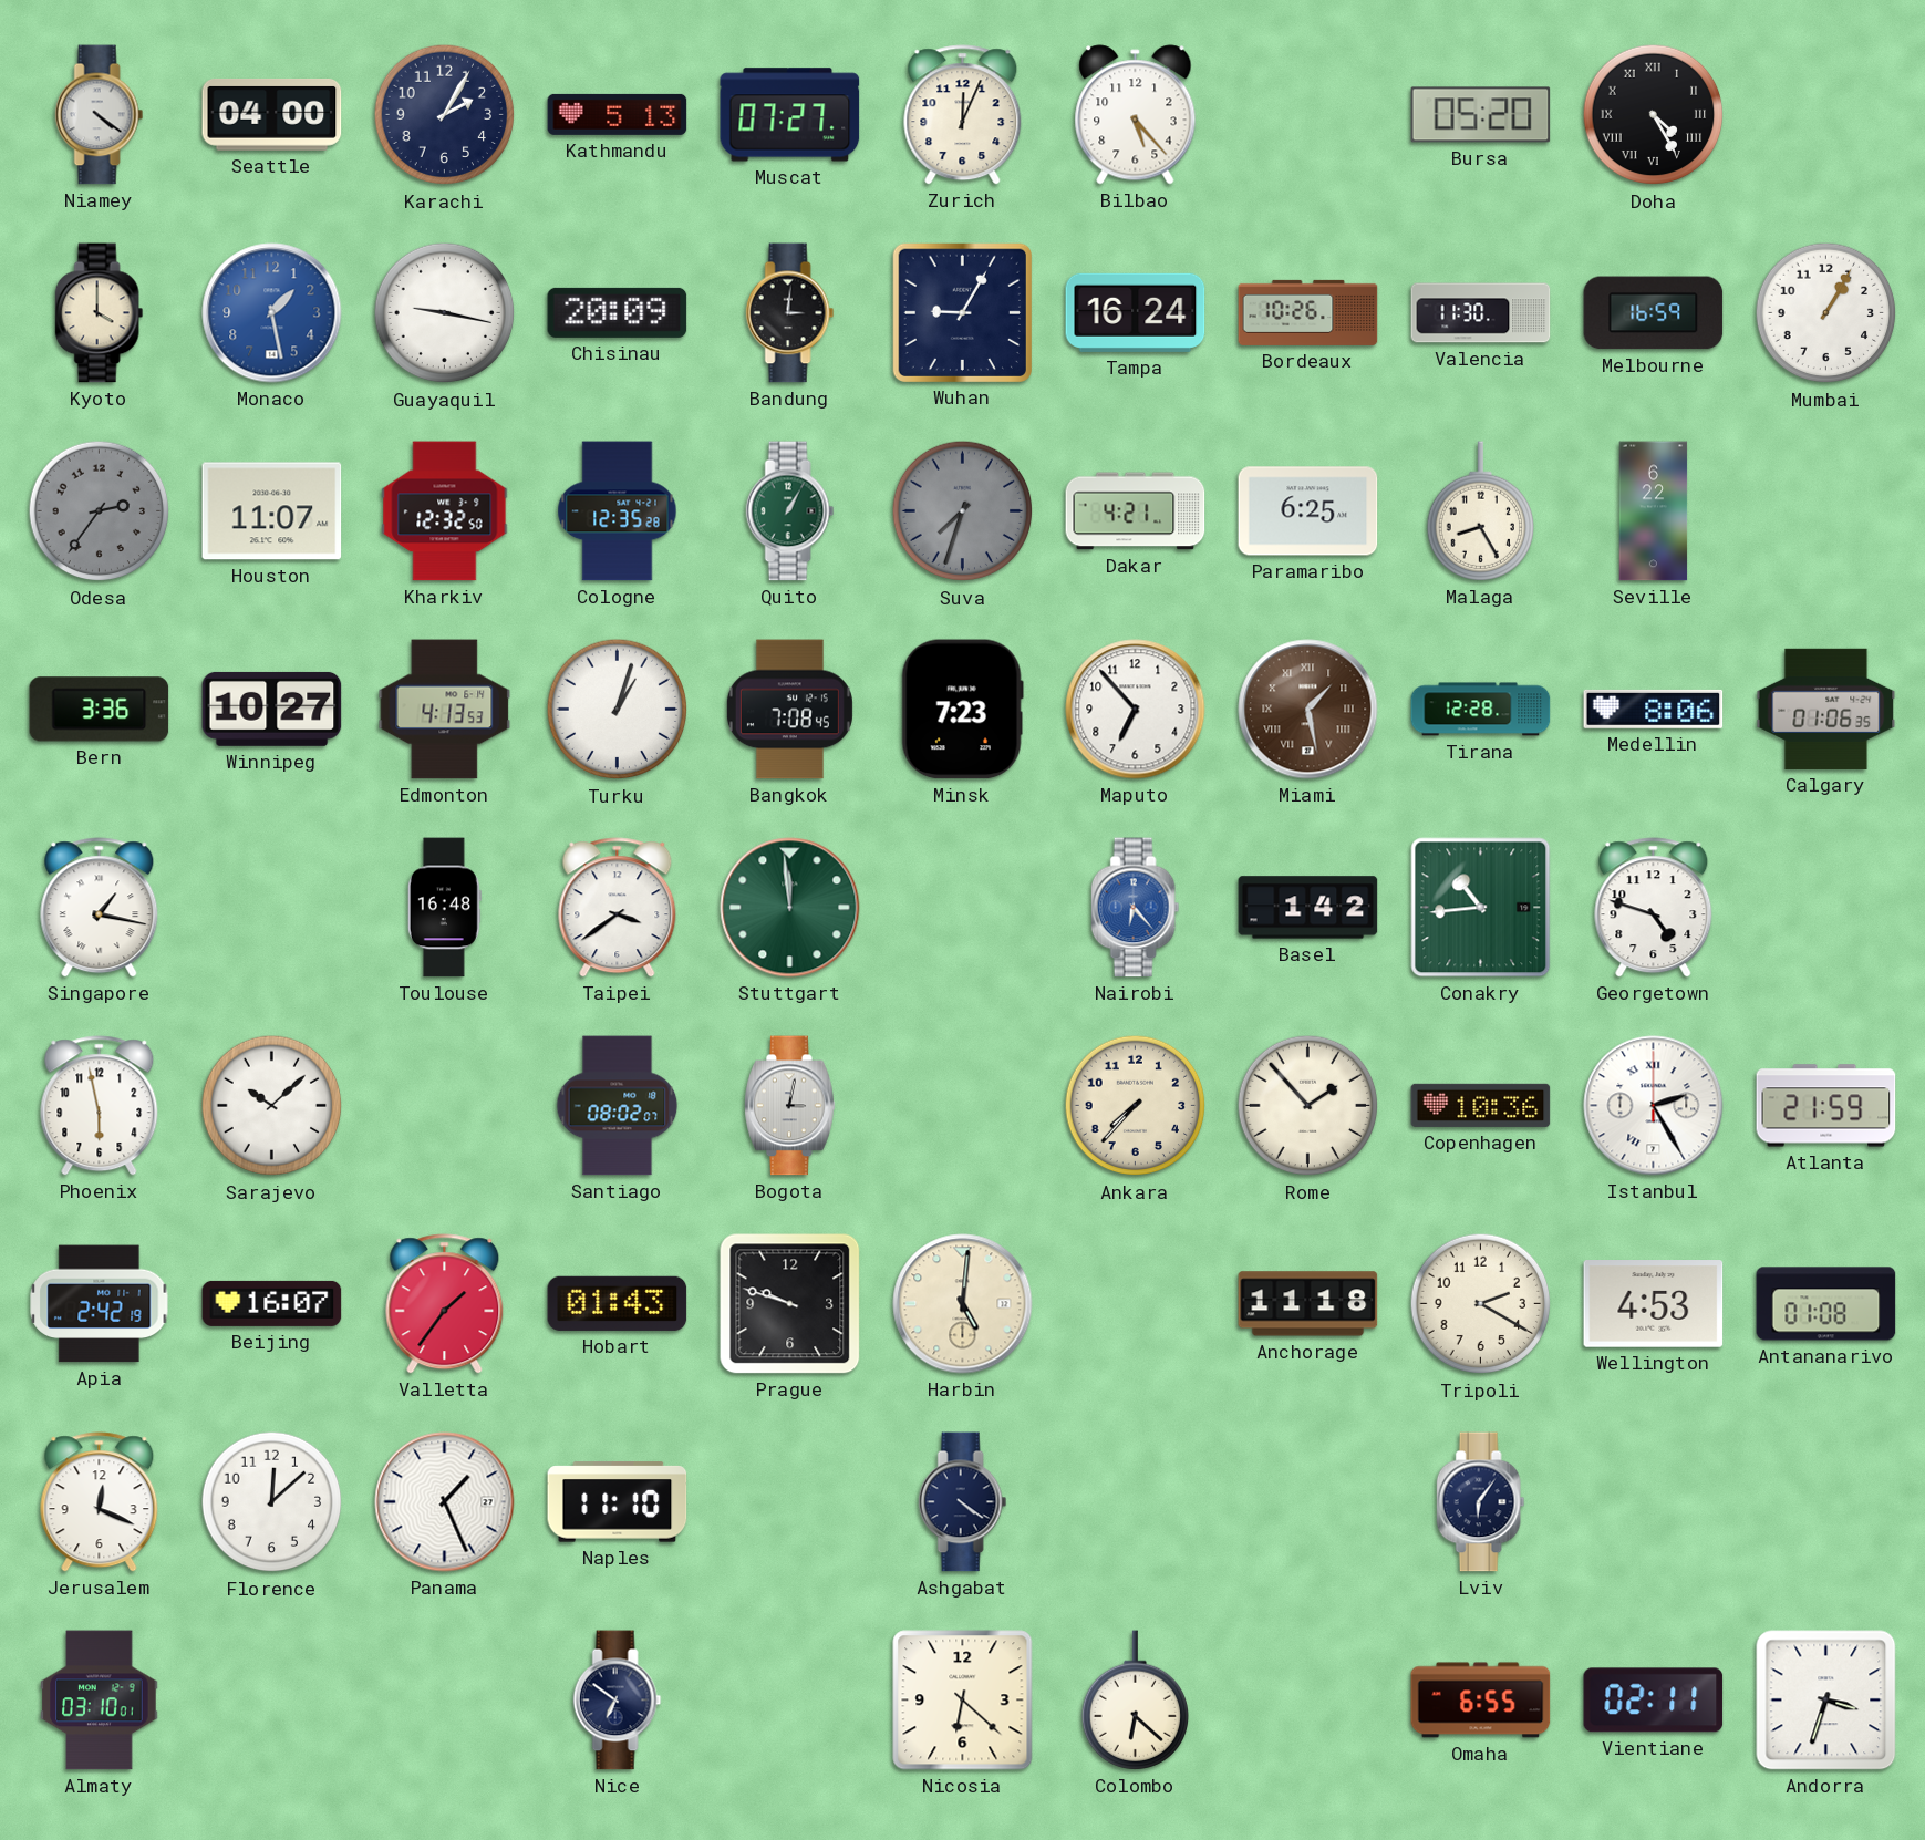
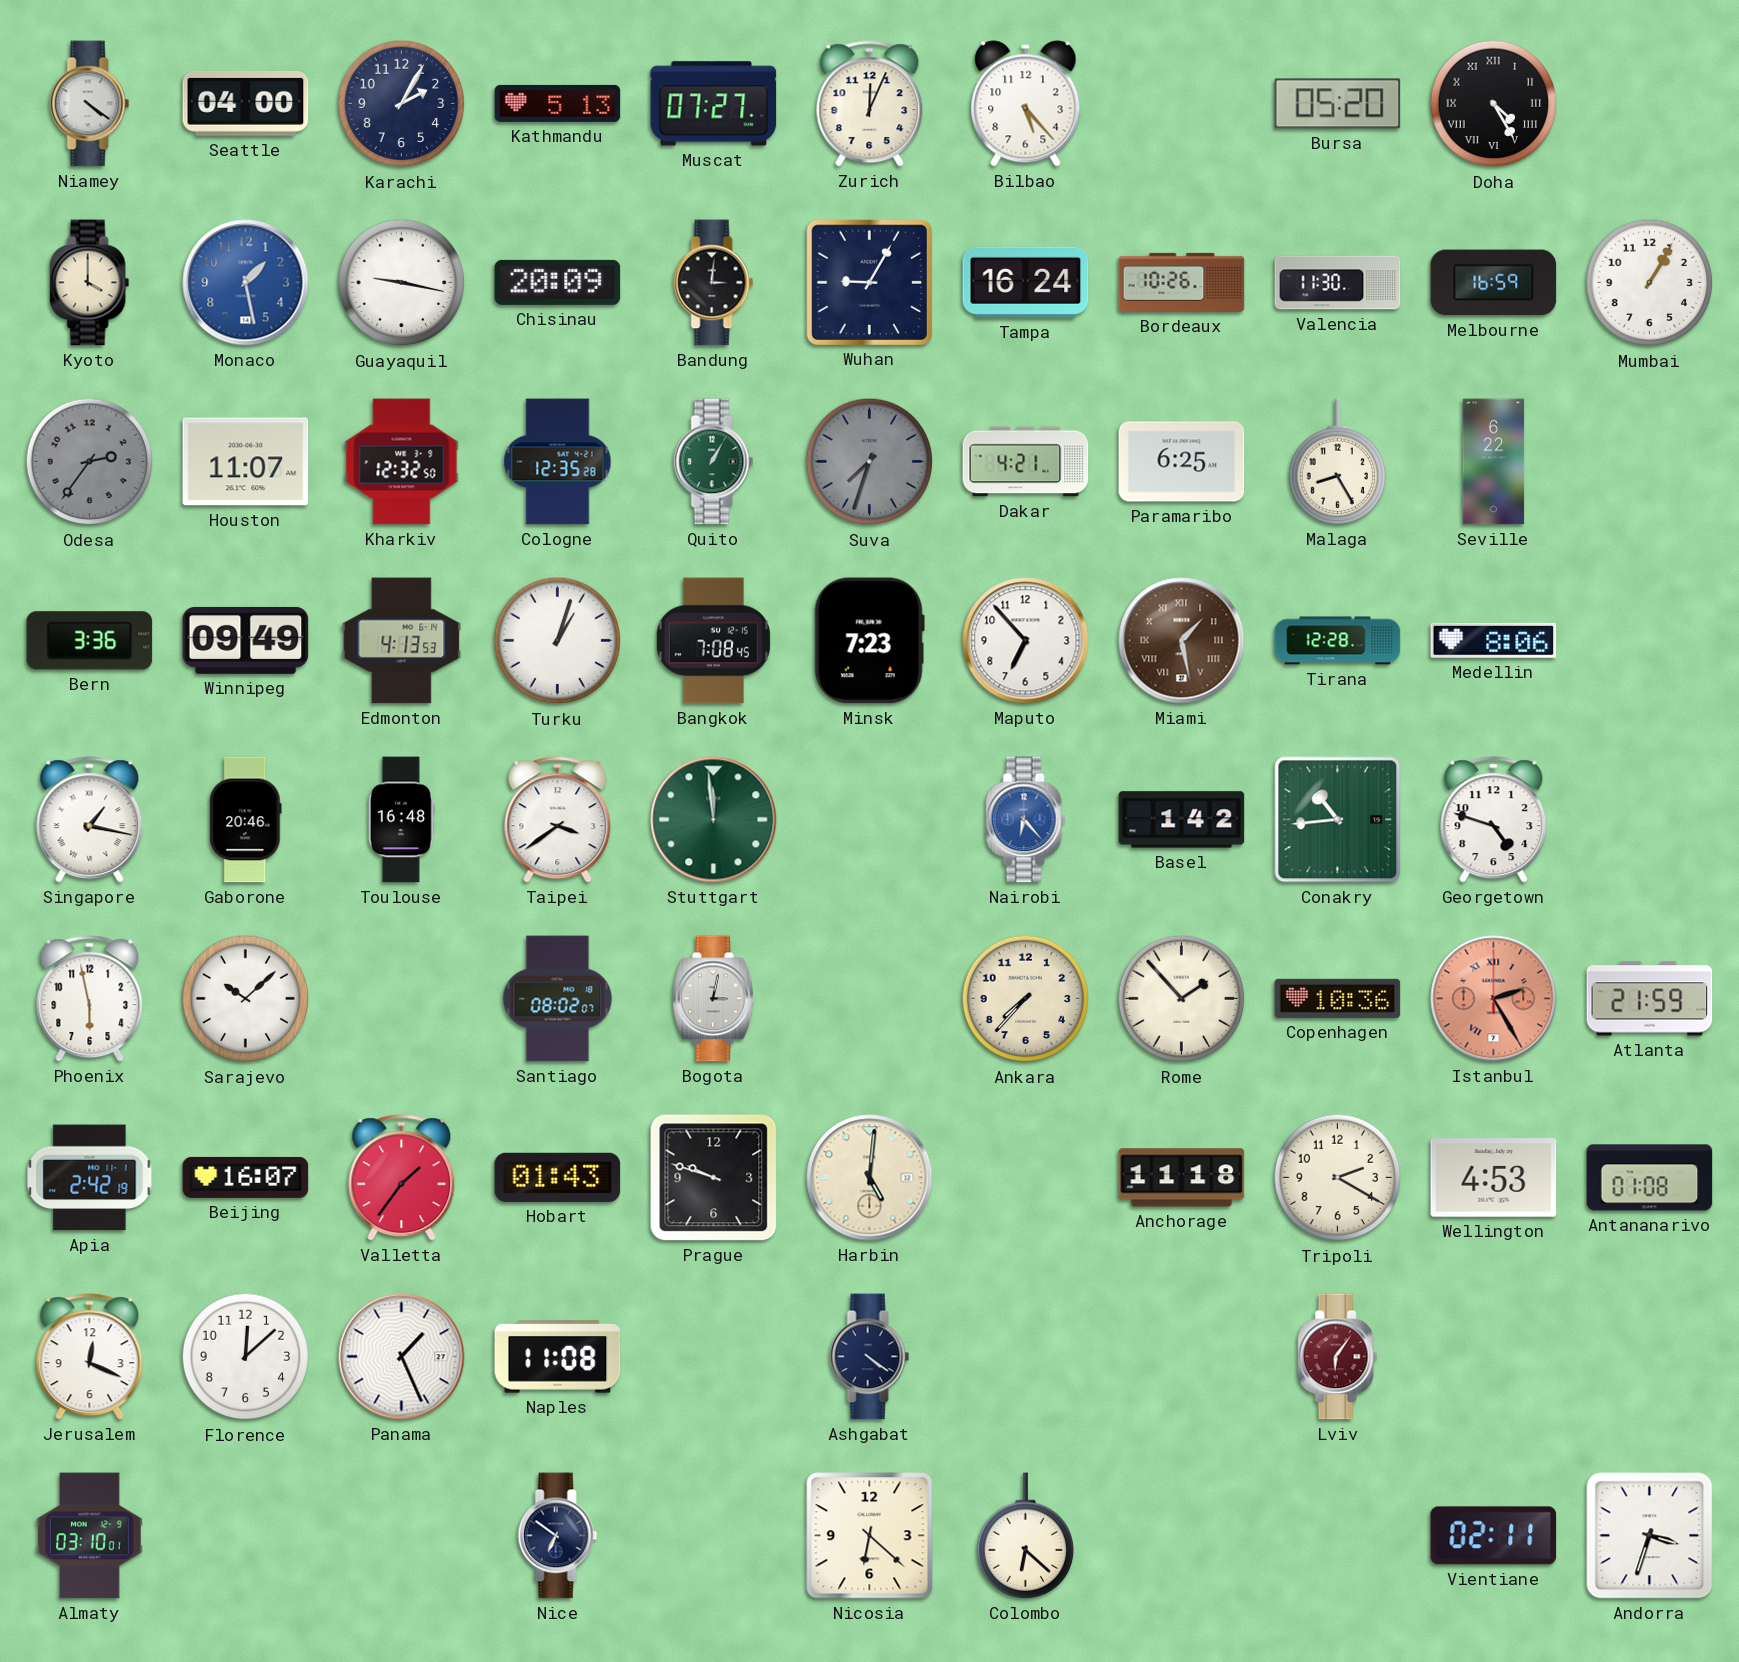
Winnipeg: 10:27 -> 09:49 (246, 640)
Calgary: 01:06 -> none (1826, 709)
Gaborone: none -> 20:46 (246, 820)
Istanbul dial: white -> salmon (1494, 999)
Naples: 11:10 -> 11:08 (558, 1357)
Lviv dial: navy -> burgundy (1338, 1357)
Omaha: 6:55 -> none (1481, 1701)
